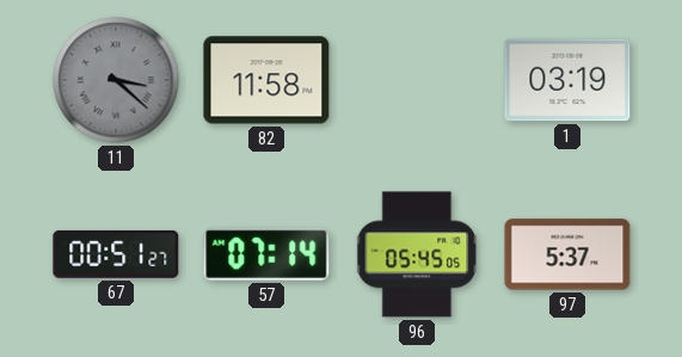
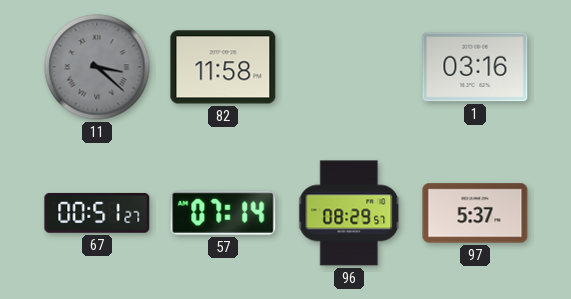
1: 03:19 -> 03:16 (475, 67)
96: 05:45 -> 08:29 (350, 213)
